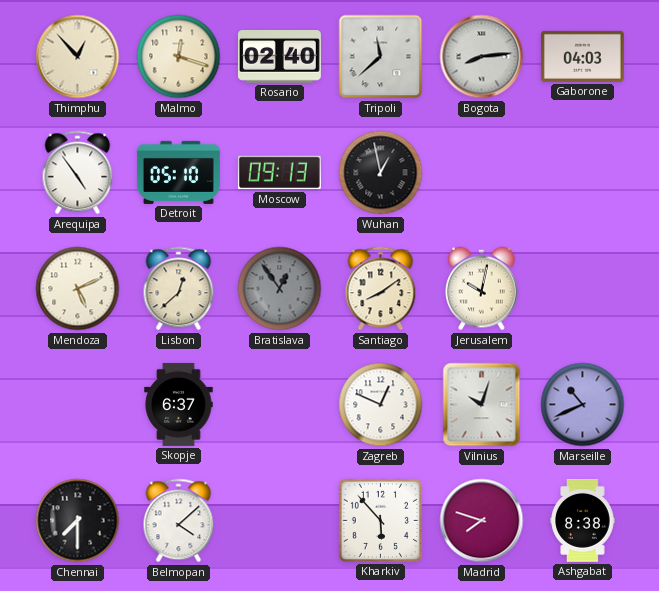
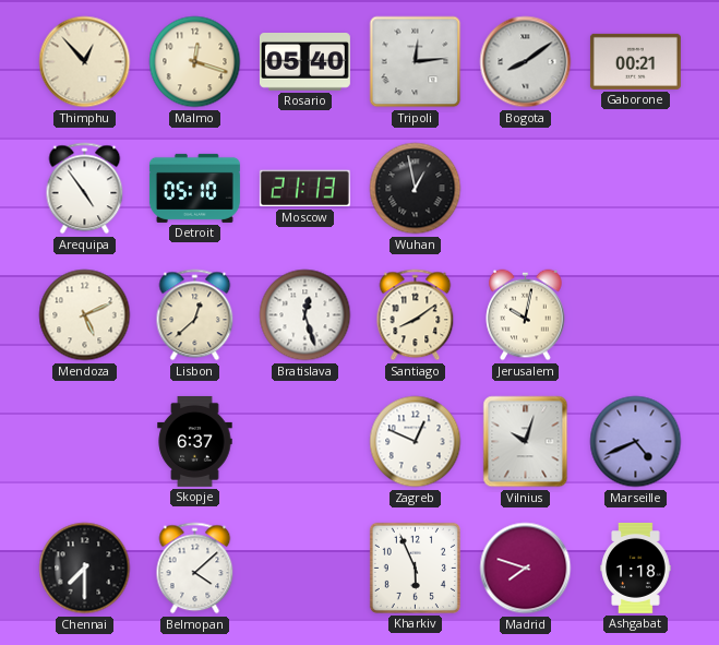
Rosario: 02:40 -> 05:40 (304, 62)
Tripoli: 11:38 -> 12:14 (416, 62)
Bogota: 8:14 -> 8:09 (526, 62)
Gaborone: 04:03 -> 00:21 (635, 61)
Moscow: 09:13 -> 21:13 (304, 189)
Bratislava: 12:54 -> 12:27 (305, 315)
Bratislava dial: grey -> white (305, 315)
Marseille: 10:41 -> 4:41 (636, 442)
Kharkiv: 5:53 -> 5:56 (415, 568)
Ashgabat: 8:38 -> 1:18 (636, 568)
